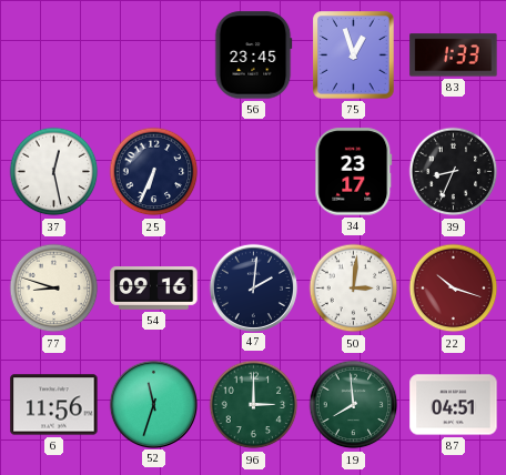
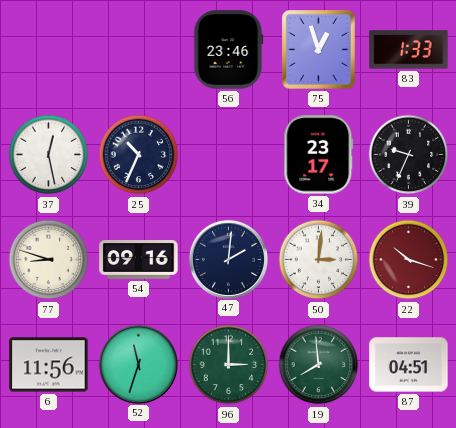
56: 23:45 -> 23:46 (229, 50)
25: 6:34 -> 10:34 (139, 155)
39: 8:34 -> 9:34 (409, 155)
